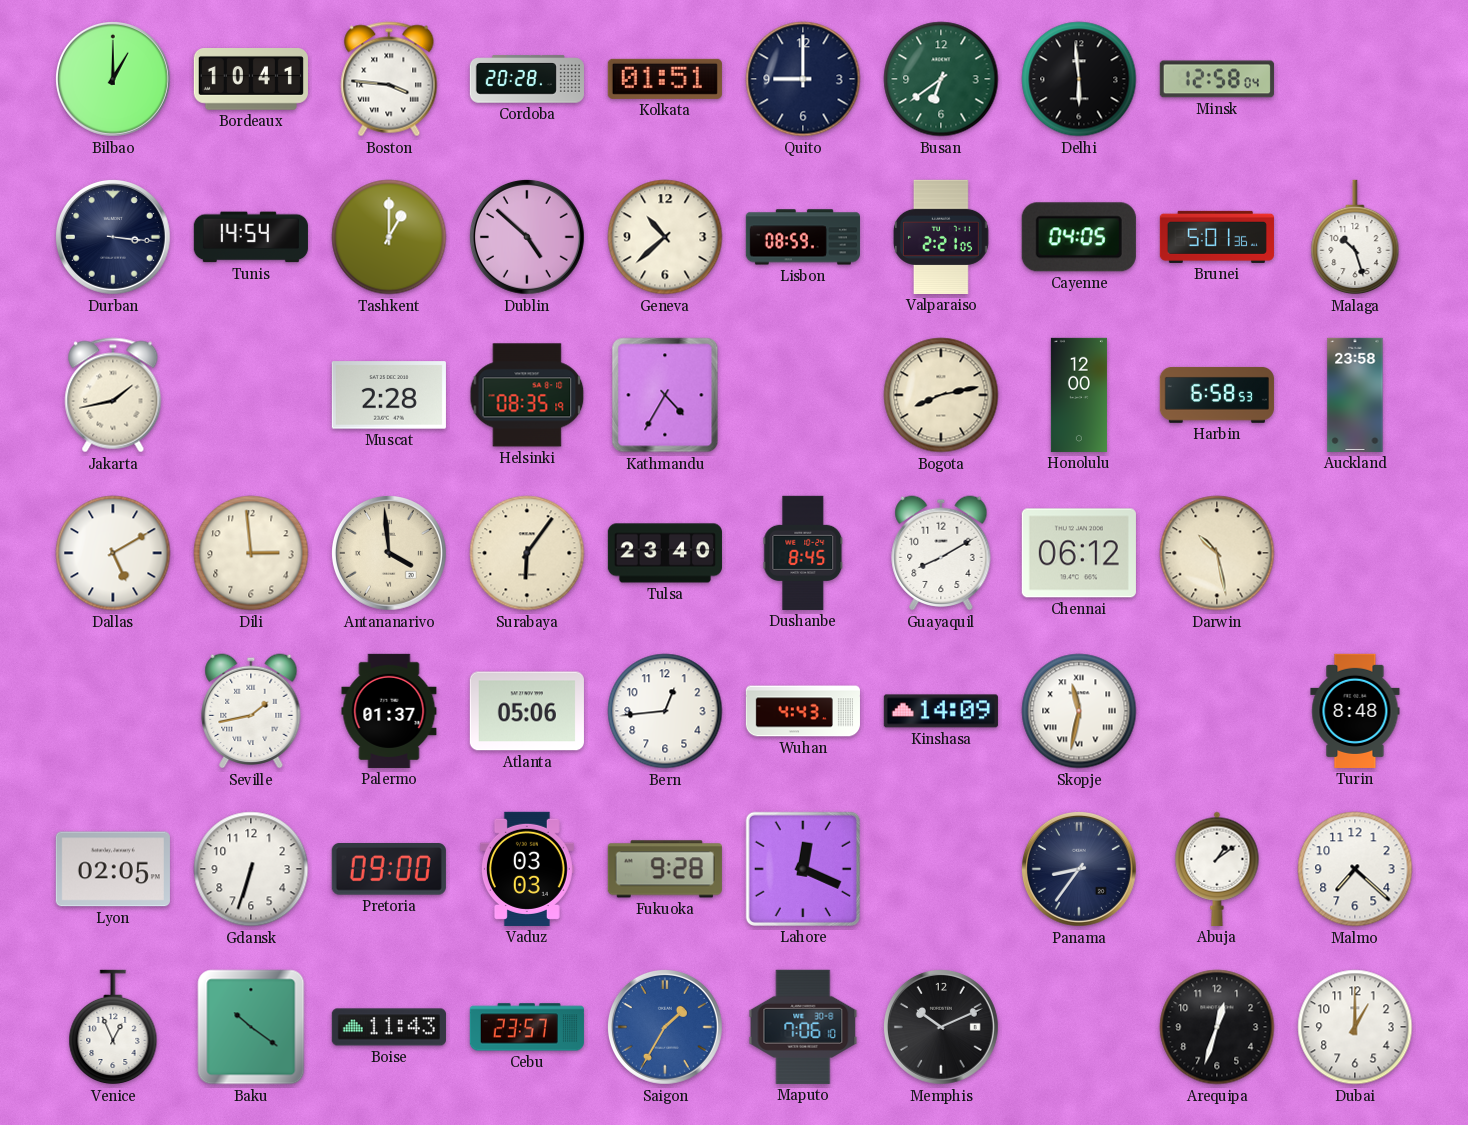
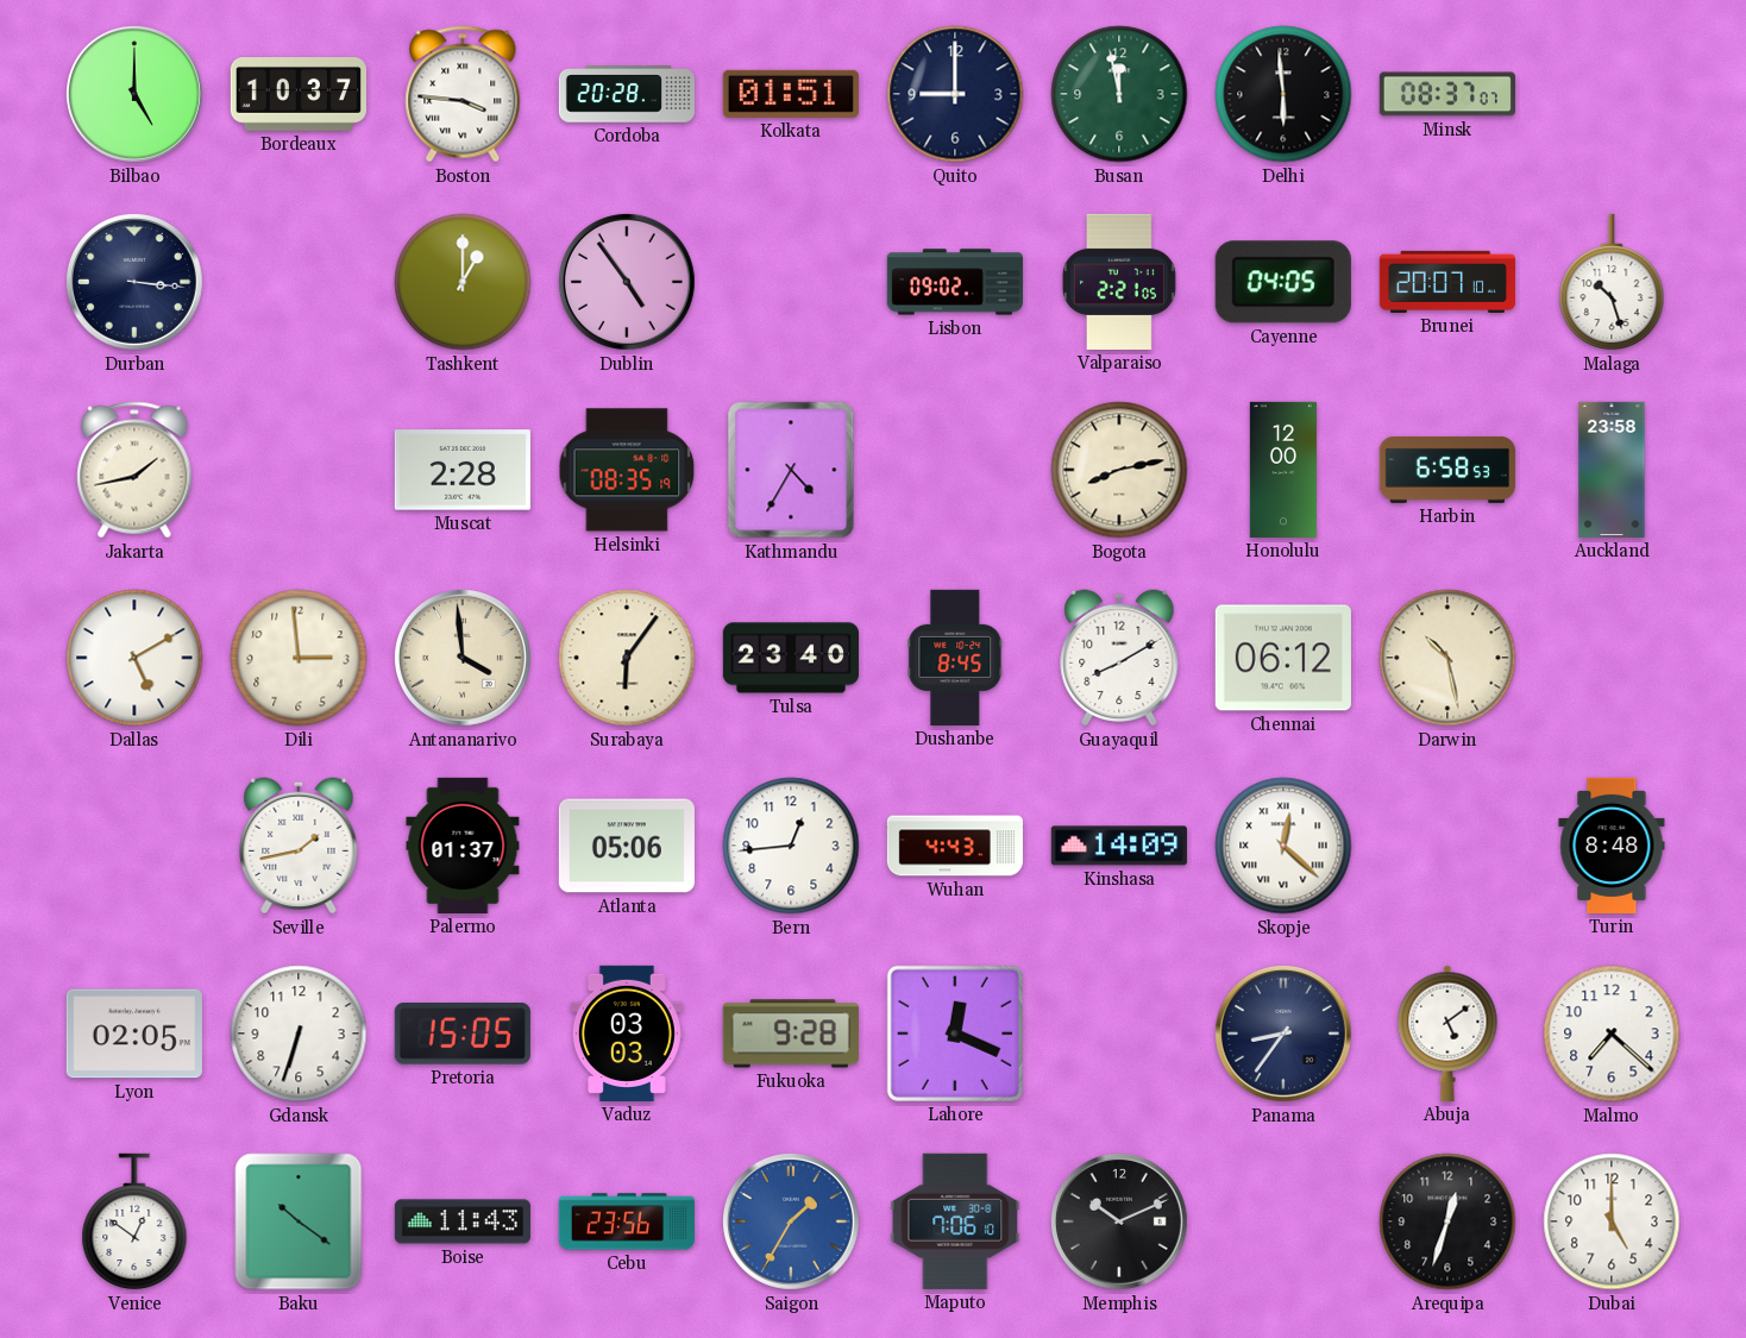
Bilbao: 1:00 -> 5:00 (134, 94)
Bordeaux: 10:41 -> 10:37 (299, 95)
Busan: 6:39 -> 11:58 (1119, 94)
Minsk: 12:58 -> 08:37 (1447, 94)
Tunis: 14:54 -> none (251, 237)
Dublin: 4:52 -> 4:54 (627, 282)
Geneva: 10:38 -> none (665, 237)
Lisbon: 08:59 -> 09:02 (955, 282)
Brunei: 5:01 -> 20:07 (1447, 282)
Skopje: 11:32 -> 12:22 (1283, 846)
Pretoria: 09:00 -> 15:05 (463, 1034)
Abuja: 1:09 -> 5:09 (1447, 1034)
Venice: 12:56 -> 12:51 (134, 1221)
Cebu: 23:57 -> 23:56 (627, 1221)
Dubai: 1:00 -> 5:00 (1612, 1221)
